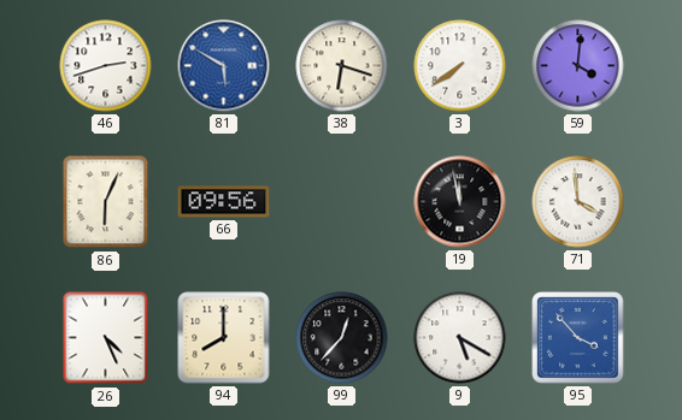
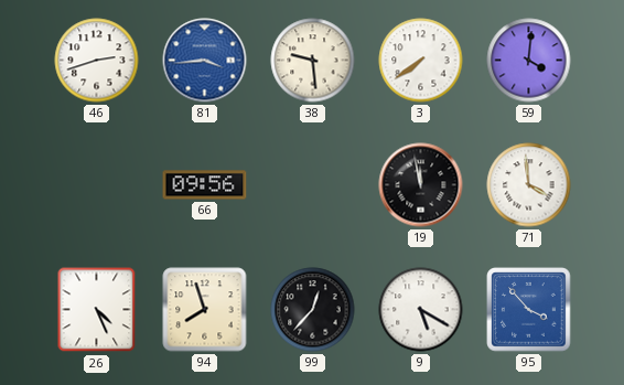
81: 5:50 -> 3:44 (205, 61)
38: 6:18 -> 9:29 (313, 61)
86: 6:04 -> none (106, 202)
94: 8:00 -> 7:57 (205, 310)
